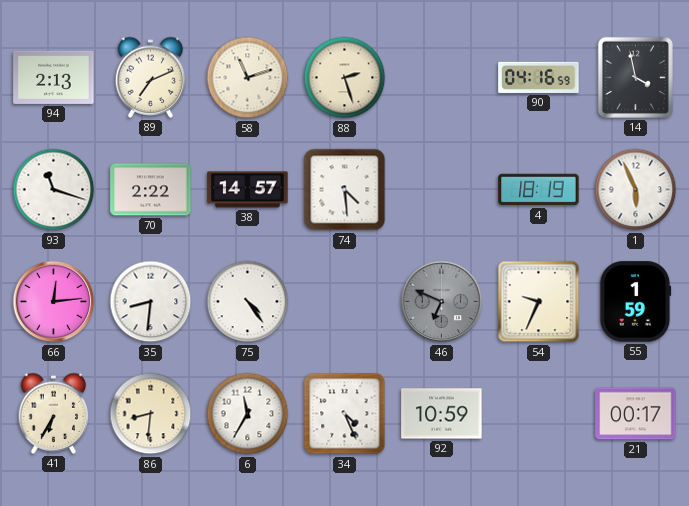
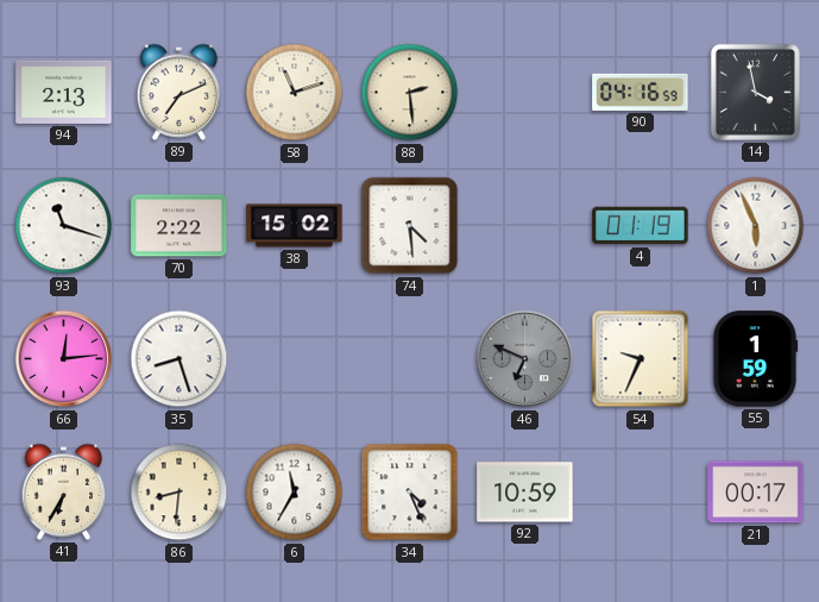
88: 2:27 -> 2:29 (410, 93)
38: 14:57 -> 15:02 (295, 226)
4: 18:19 -> 01:19 (641, 226)
35: 8:31 -> 8:27 (179, 359)
75: 4:24 -> none (248, 302)
